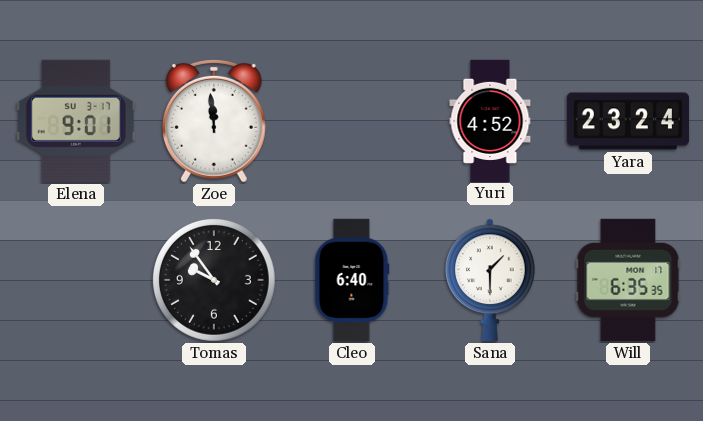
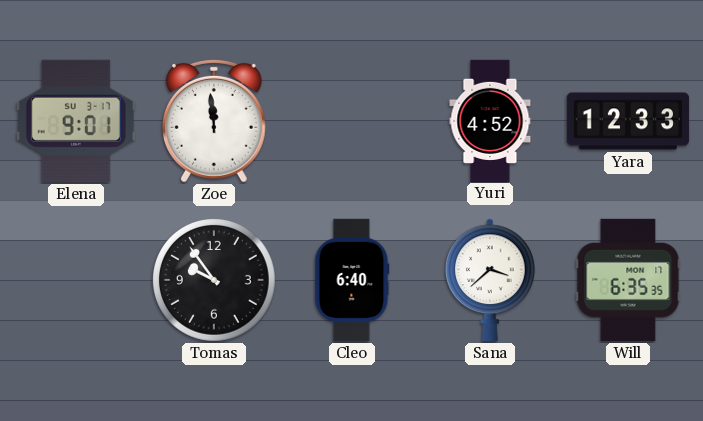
Yara: 23:24 -> 12:33 (628, 121)
Sana: 1:30 -> 3:38 (490, 280)
